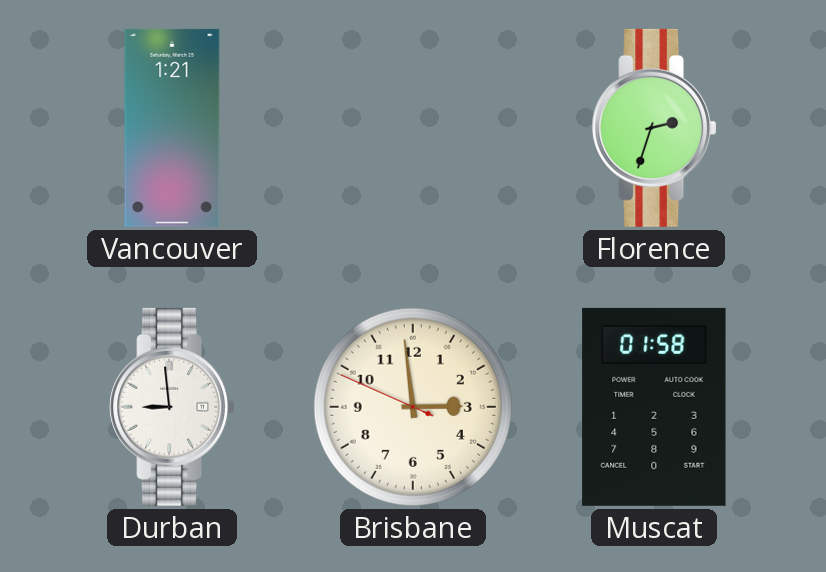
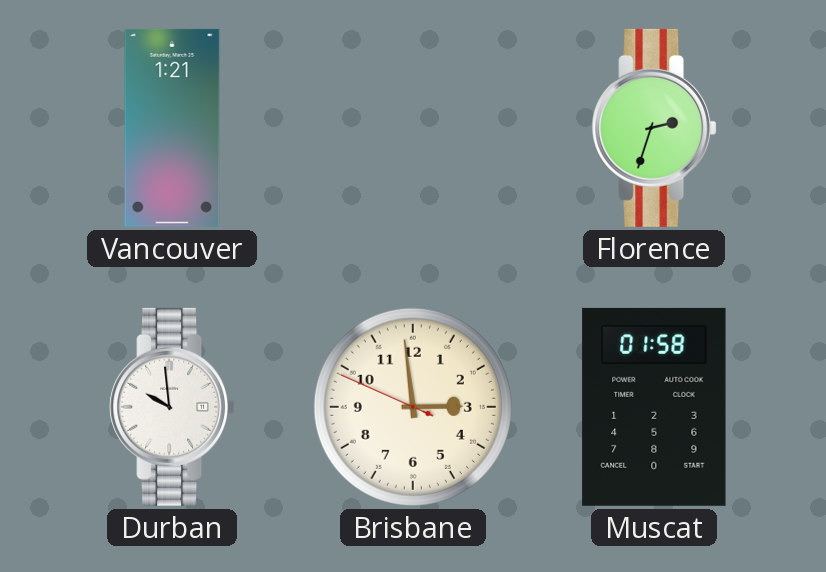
Durban: 8:59 -> 9:59 (172, 407)
